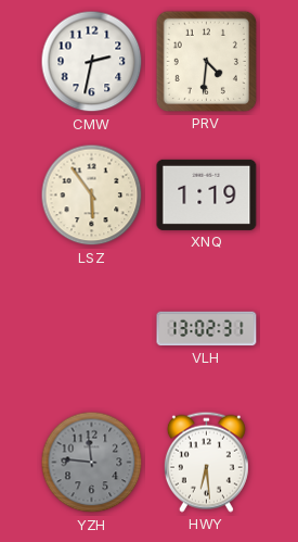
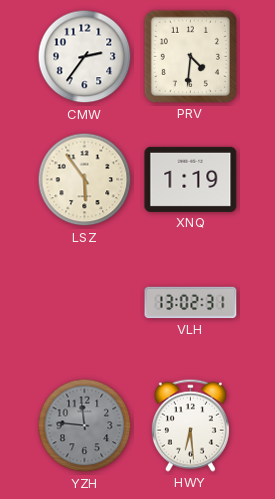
CMW: 2:32 -> 2:36 (85, 57)
